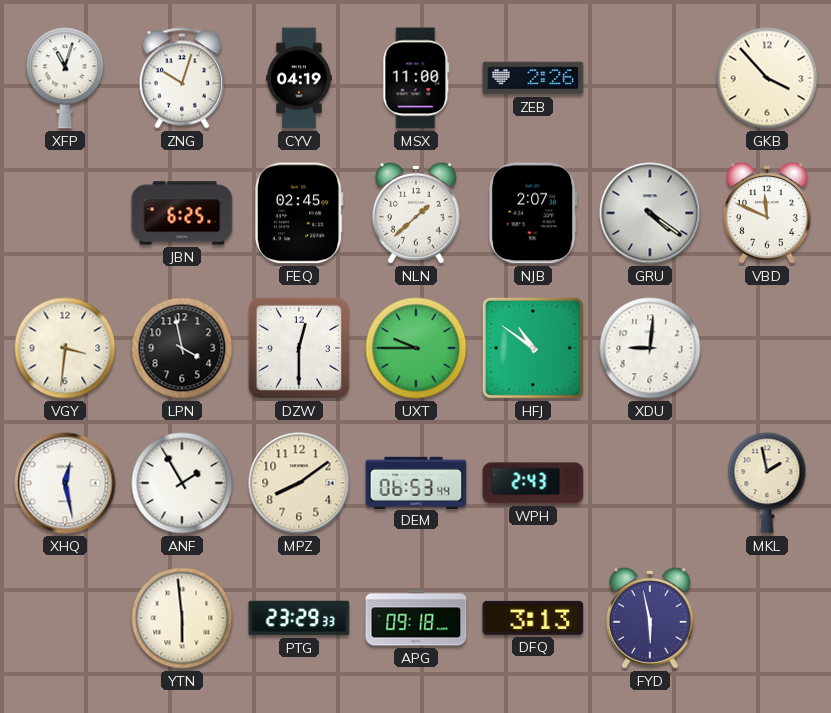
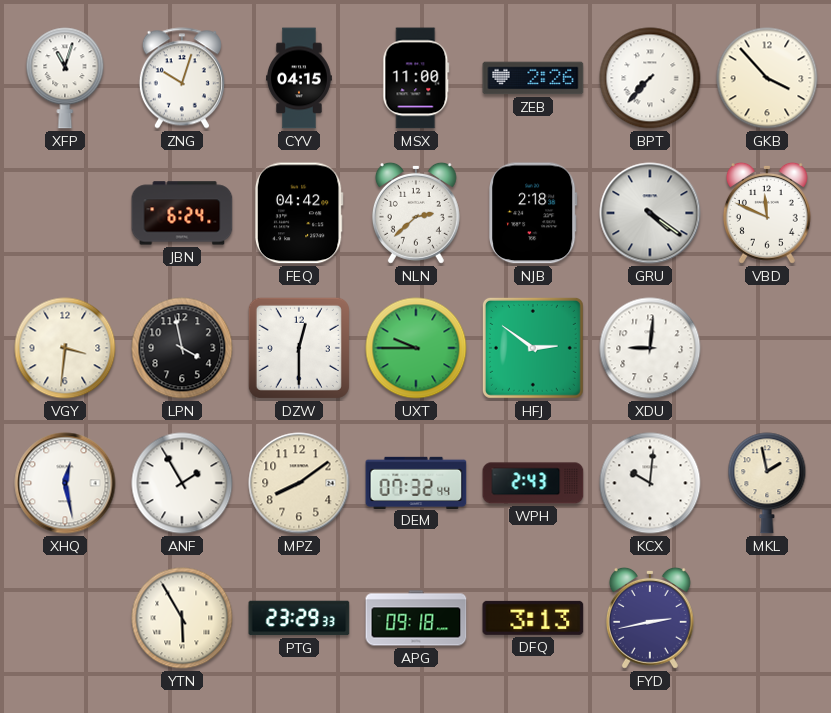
CYV: 04:19 -> 04:15 (300, 78)
BPT: none -> 7:37 (650, 78)
JBN: 6:25 -> 6:24 (182, 213)
FEQ: 02:45 -> 04:42 (299, 213)
NLN: 1:38 -> 2:38 (416, 213)
NJB: 2:07 -> 2:18 (534, 213)
HFJ: 10:51 -> 2:51 (533, 348)
DEM: 06:53 -> 07:32 (416, 482)
KCX: none -> 10:01 (650, 483)
YTN: 5:59 -> 5:55 (182, 618)
FYD: 5:58 -> 2:43 (650, 618)
